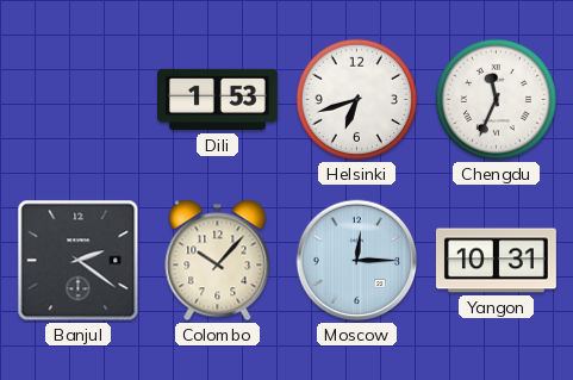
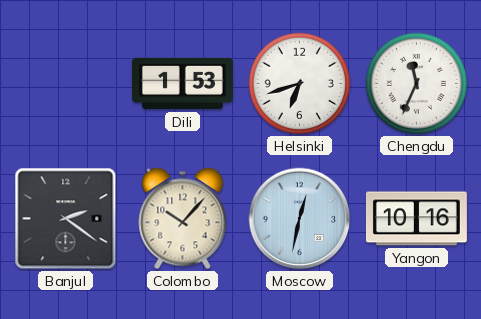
Moscow: 12:15 -> 12:32 (300, 219)
Yangon: 10:31 -> 10:16 (417, 219)
